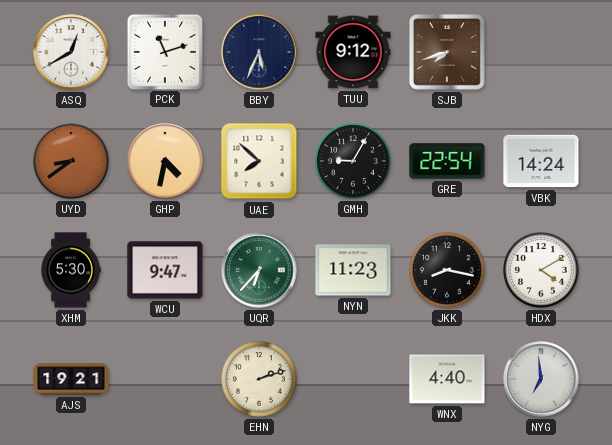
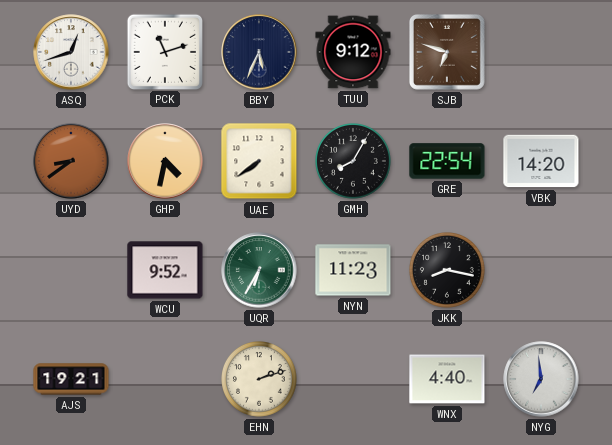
ASQ: 12:40 -> 12:42 (71, 52)
SJB: 7:42 -> 6:48 (447, 52)
UAE: 7:52 -> 7:39 (259, 161)
GMH: 9:05 -> 8:05 (354, 162)
VBK: 14:24 -> 14:20 (541, 161)
XHM: 5:30 -> none (71, 270)
WCU: 9:47 -> 9:52 (165, 270)
UQR: 6:37 -> 6:35 (259, 270)
HDX: 4:10 -> none (542, 271)
